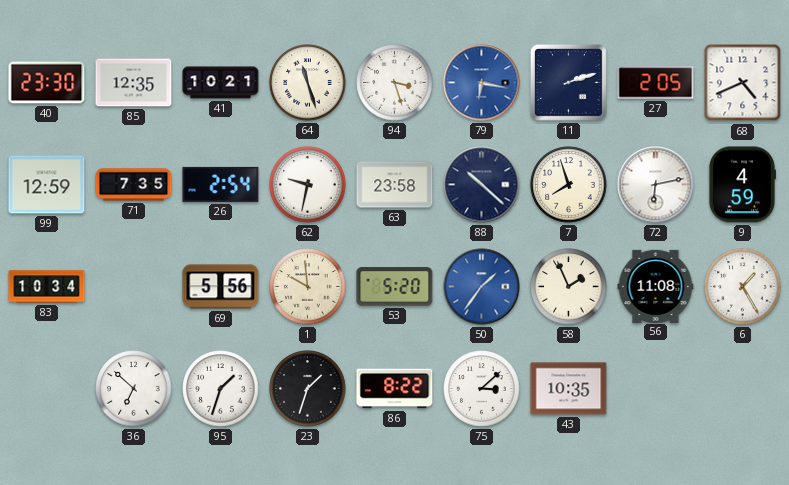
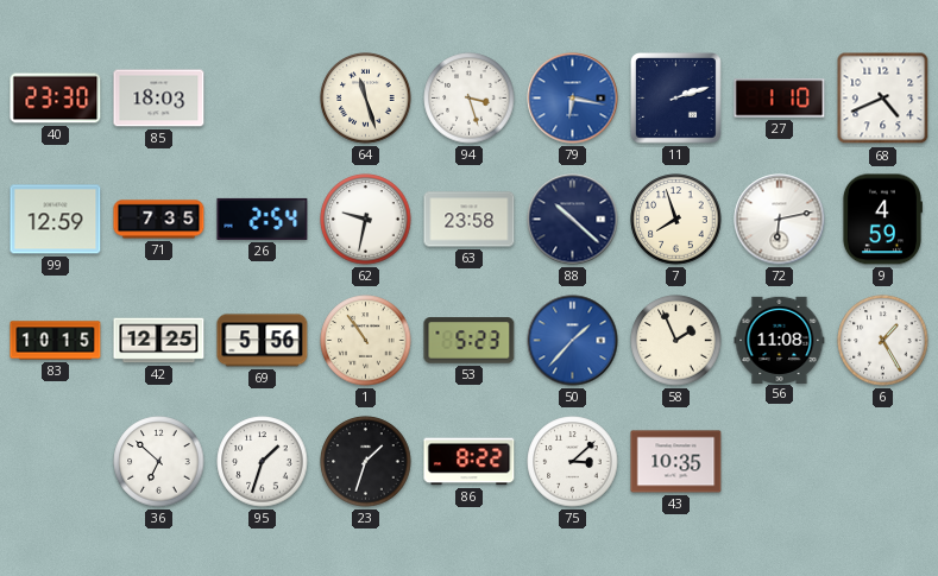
85: 12:35 -> 18:03 (159, 99)
41: 10:21 -> none (221, 83)
27: 2:05 -> 1:10 (780, 99)
83: 10:34 -> 10:15 (56, 341)
42: none -> 12:25 (159, 341)
1: 9:59 -> 10:54 (366, 341)
53: 5:20 -> 5:23 (470, 341)
50: 1:36 -> 1:37 (573, 341)
